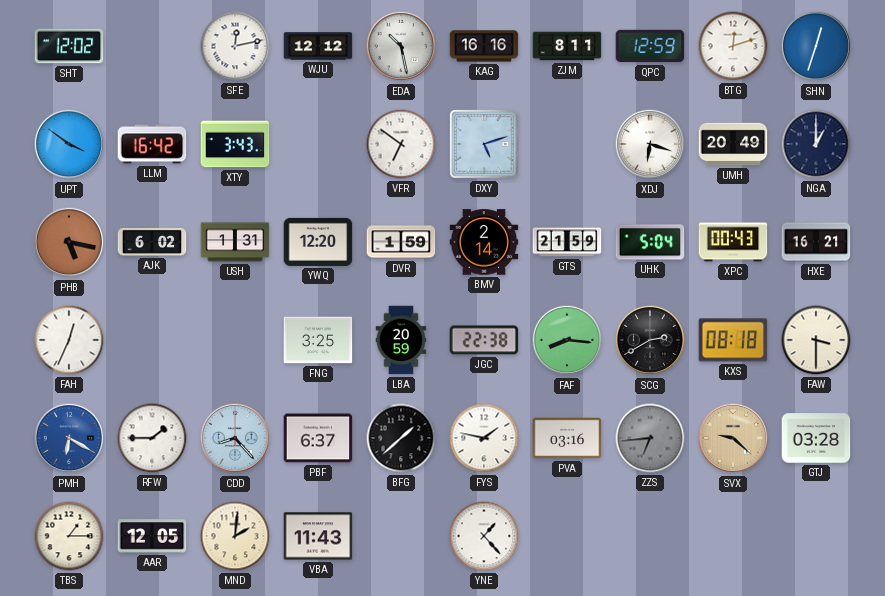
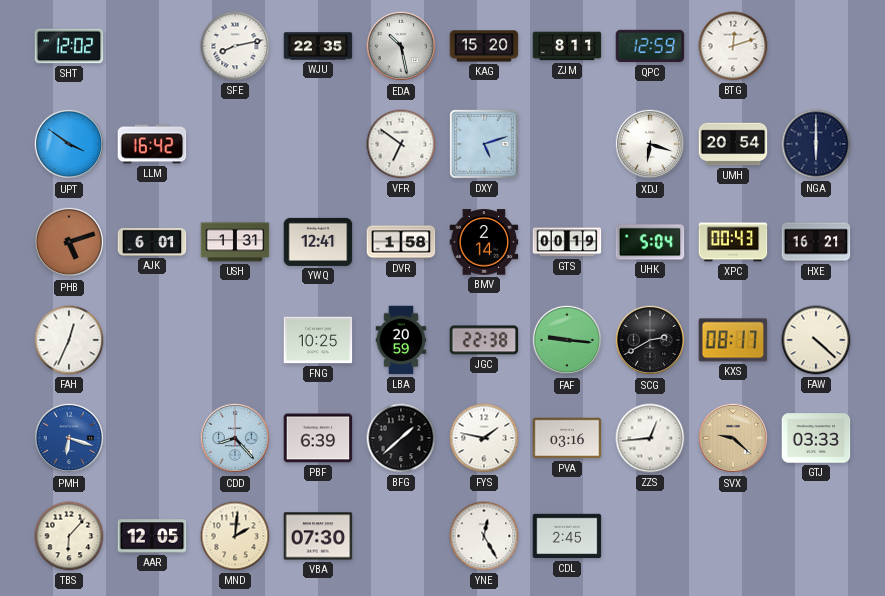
SFE: 12:13 -> 8:13 (235, 46)
WJU: 12:12 -> 22:35 (318, 46)
KAG: 16:16 -> 15:20 (484, 46)
SHN: 12:33 -> none (816, 46)
XTY: 3:43 -> none (235, 144)
UMH: 20:49 -> 20:54 (733, 144)
NGA: 1:00 -> 6:00 (816, 144)
PHB: 5:17 -> 5:12 (69, 242)
AJK: 6:02 -> 6:01 (152, 242)
YWQ: 12:20 -> 12:41 (318, 242)
DVR: 1:59 -> 1:58 (401, 242)
GTS: 21:59 -> 00:19 (567, 242)
FNG: 3:25 -> 10:25 (318, 340)
FAF: 8:16 -> 9:16 (567, 340)
KXS: 08:18 -> 08:17 (733, 340)
FAW: 3:30 -> 4:22 (816, 340)
PMH: 6:20 -> 6:18 (69, 438)
RFW: 1:45 -> none (152, 438)
PBF: 6:37 -> 6:39 (318, 438)
ZZS: 6:44 -> 12:44 (650, 438)
ZZS dial: grey -> white (650, 438)
GTJ: 03:28 -> 03:33 (816, 438)
TBS: 1:15 -> 6:07 (69, 536)
VBA: 11:43 -> 07:30 (318, 536)
YNE: 1:23 -> 12:25 (484, 536)
CDL: none -> 2:45 (567, 536)
